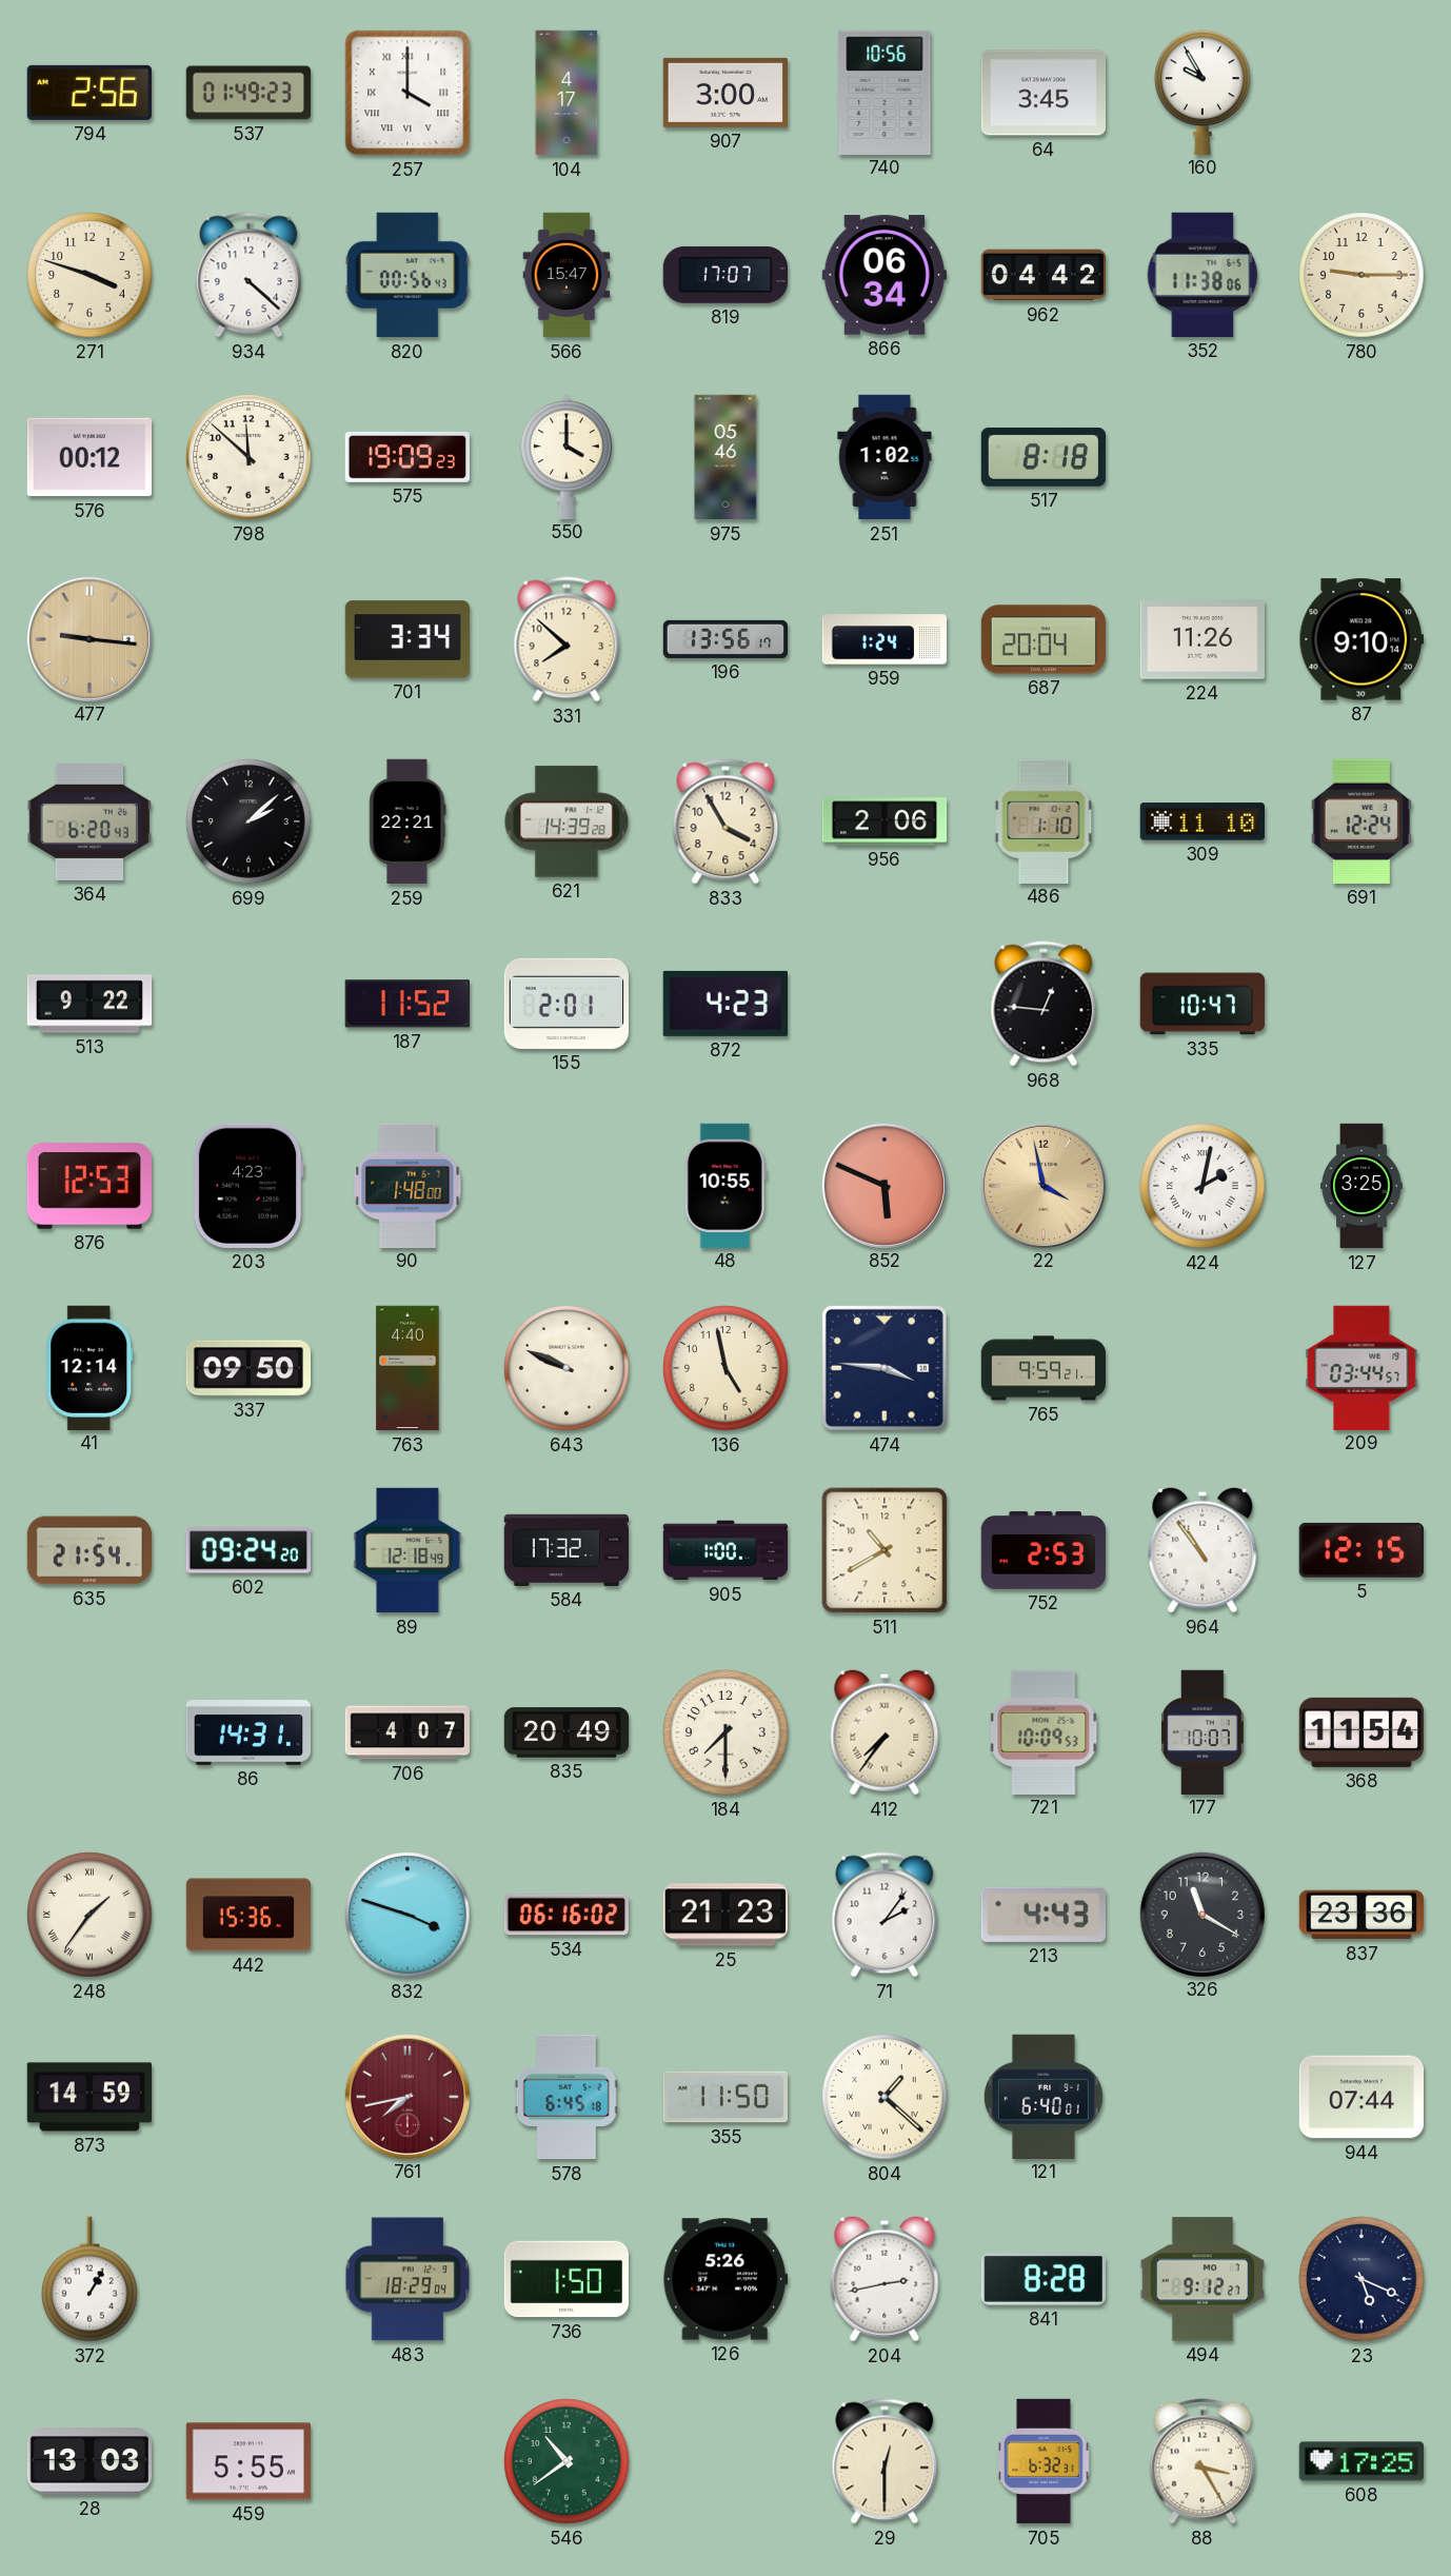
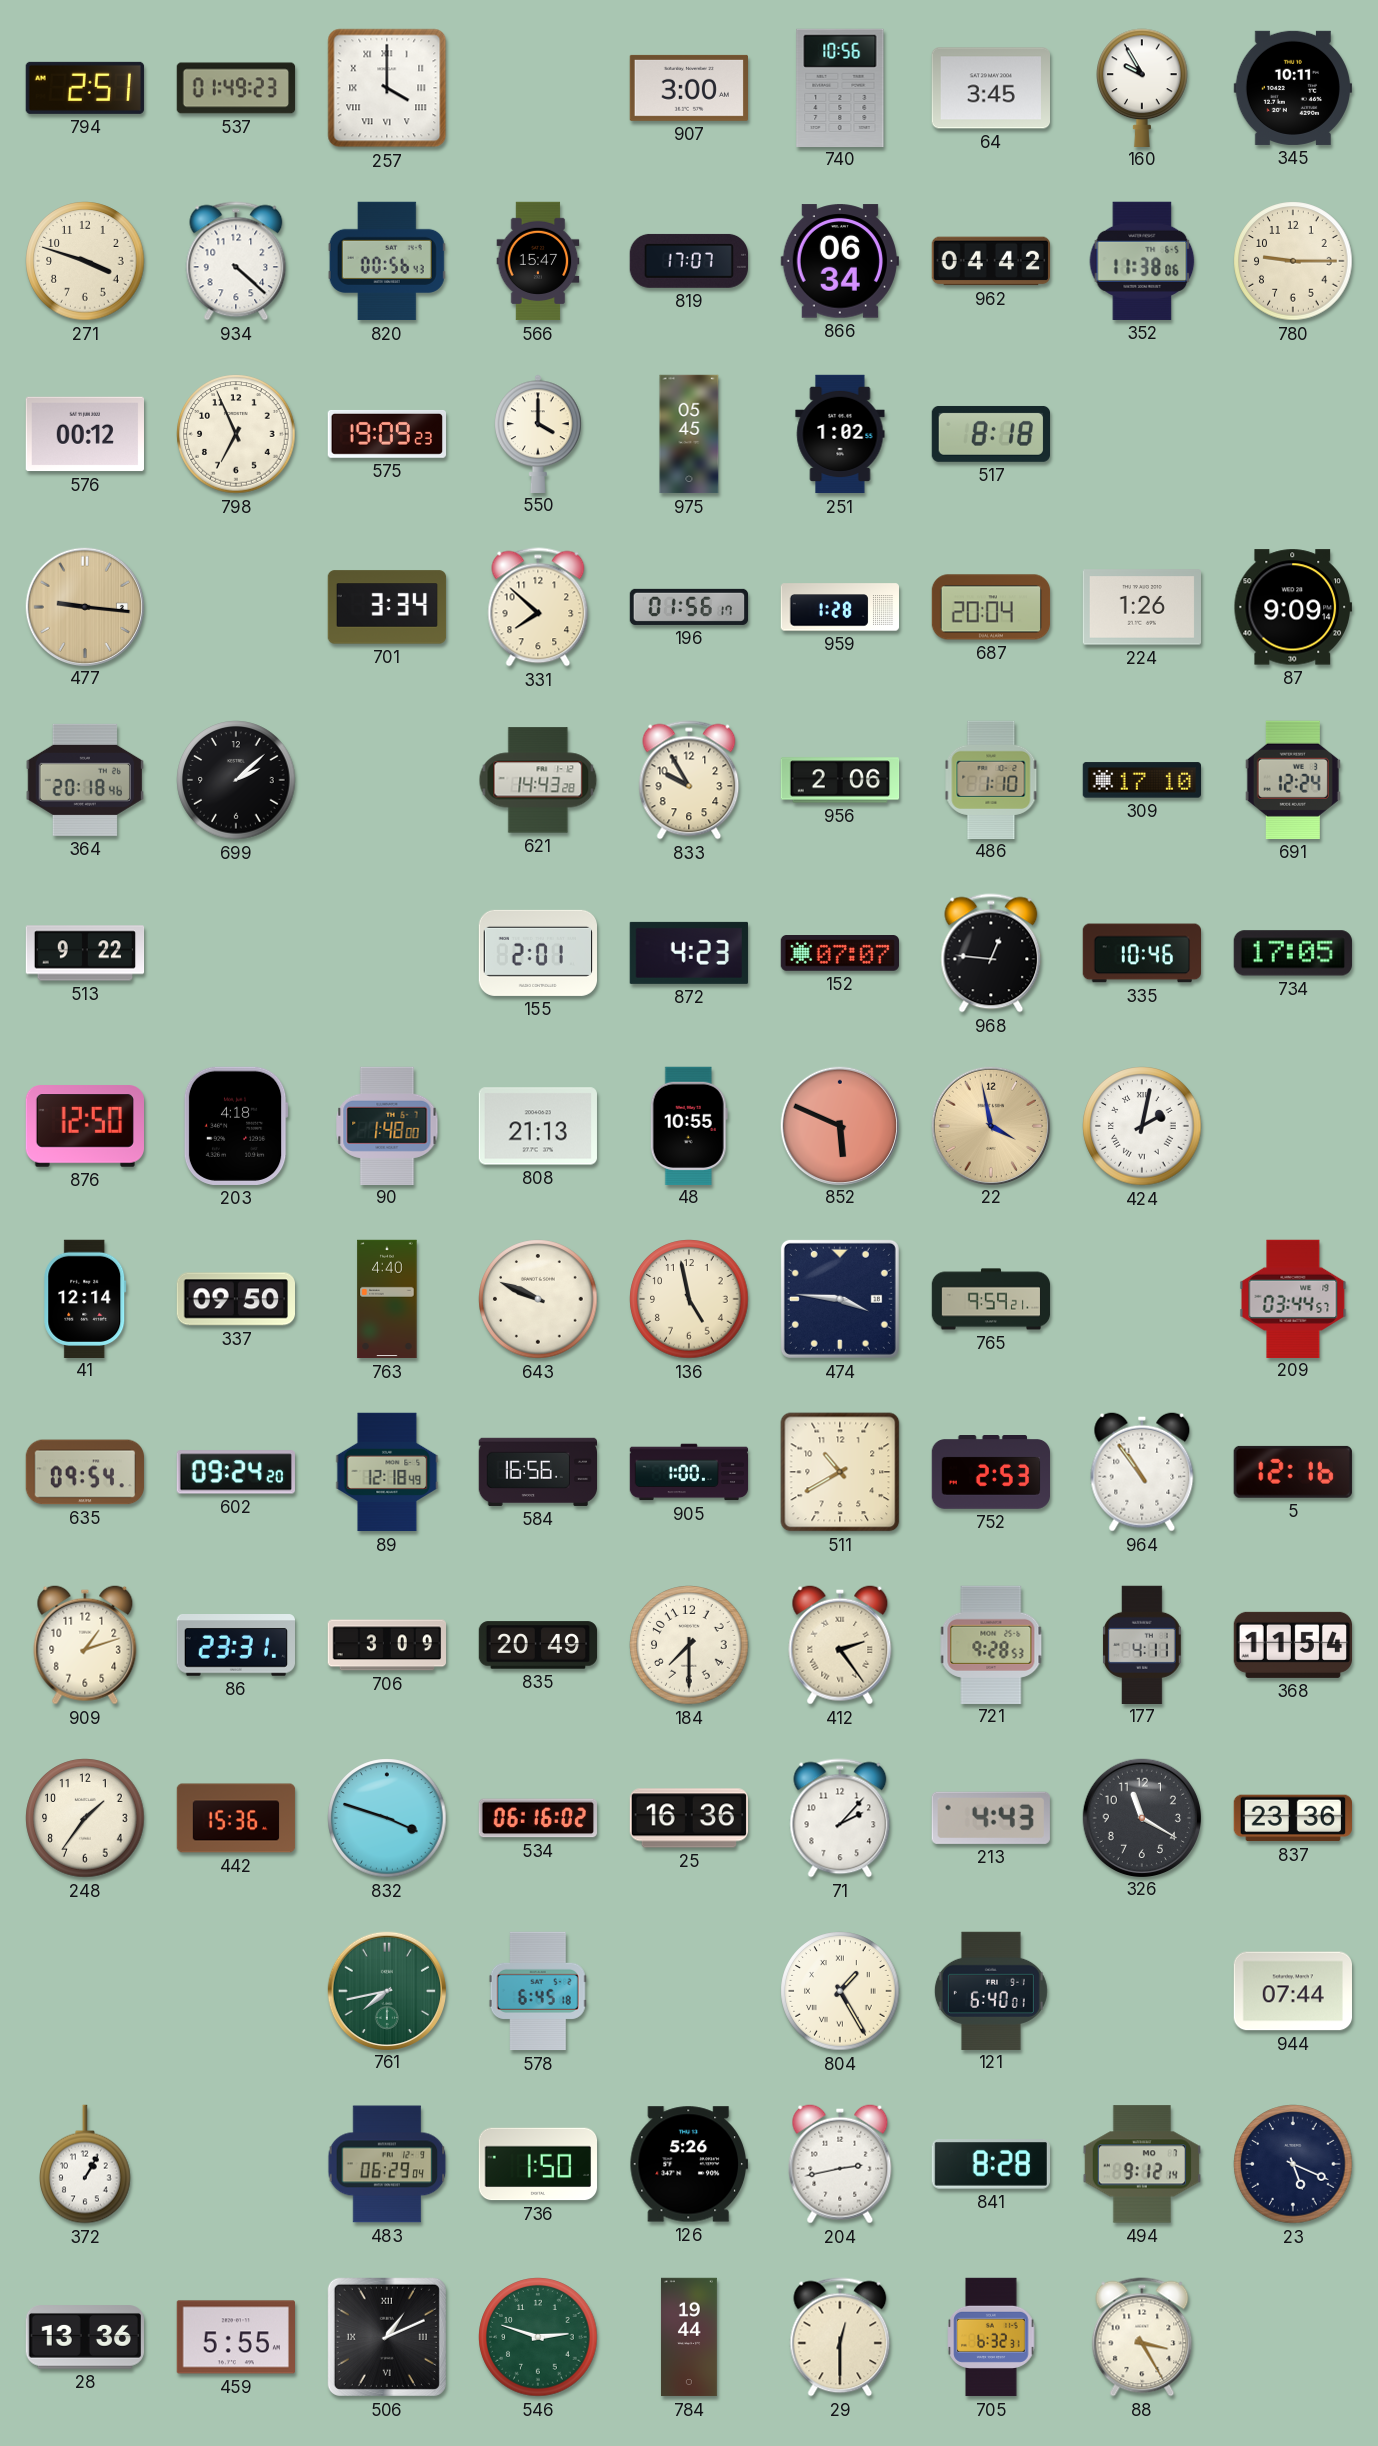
794: 2:56 -> 2:51 (85, 88)
104: 4:17 -> none (567, 93)
345: none -> 10:11 (1292, 88)
798: 11:52 -> 6:56 (236, 434)
975: 05:46 -> 05:45 (689, 434)
196: 13:56 -> 01:56 (689, 607)
959: 1:24 -> 1:28 (840, 607)
224: 11:26 -> 1:26 (1141, 607)
87: 9:10 -> 9:09 (1292, 607)
364: 6:20 -> 20:18 (84, 780)
259: 22:21 -> none (408, 821)
621: 14:39 -> 14:43 (538, 780)
833: 3:55 -> 9:55 (689, 780)
309: 11:10 -> 17:10 (1141, 780)
187: 11:52 -> none (408, 1004)
152: none -> 07:07 (839, 954)
335: 10:47 -> 10:46 (1141, 953)
734: none -> 17:05 (1293, 953)
876: 12:53 -> 12:50 (84, 1126)
203: 4:23 -> 4:18 (236, 1126)
808: none -> 21:13 (537, 1126)
127: 3:25 -> none (1361, 1186)
635: 21:54 -> 09:54 (84, 1472)
584: 17:32 -> 16:56 (537, 1472)
5: 12:15 -> 12:16 (1293, 1472)
909: none -> 1:12 (85, 1645)
86: 14:31 -> 23:31 (235, 1645)
706: 4:07 -> 3:09 (386, 1645)
412: 7:36 -> 2:24 (840, 1645)
721: 10:09 -> 9:28 (991, 1644)
177: 10:07 -> 4:11 (1142, 1644)
248 numerals: Roman -> Arabic (85, 1818)
25: 21:23 -> 16:36 (688, 1818)
71: 2:06 -> 2:07 (840, 1818)
873: 14:59 -> none (90, 2097)
761 dial: burgundy -> green (386, 1990)
355: 11:50 -> none (725, 2097)
804: 1:22 -> 1:25 (840, 1991)
483: 18:29 -> 06:29 (387, 2164)
494: 9:12:27 -> 9:12:14 (1141, 2164)
28: 13:03 -> 13:36 (84, 2337)
506: none -> 1:11 (387, 2337)
546: 10:39 -> 2:48 (538, 2337)
784: none -> 19:44 (689, 2337)
608: 17:25 -> none (1360, 2461)
